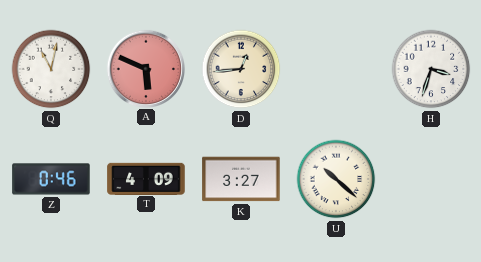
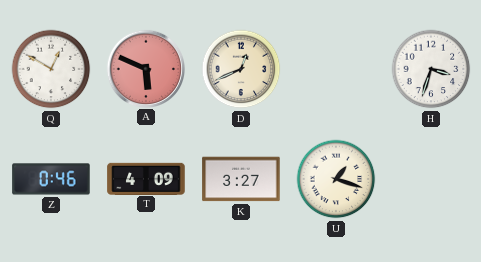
Q: 11:02 -> 12:50 (51, 69)
D: 12:44 -> 12:41 (241, 69)
U: 10:22 -> 1:18 (336, 179)
